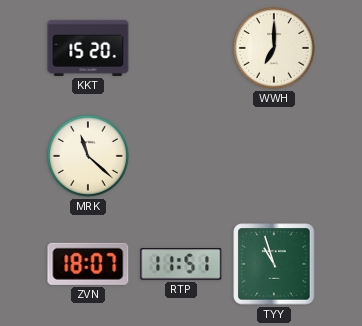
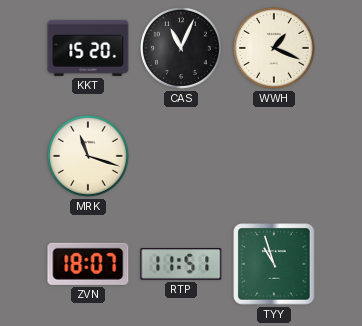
CAS: none -> 11:04 (181, 48)
WWH: 7:00 -> 1:19 (274, 48)
MRK: 11:22 -> 11:18 (88, 156)
